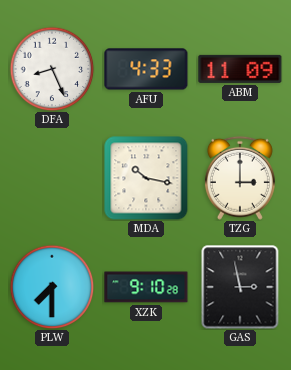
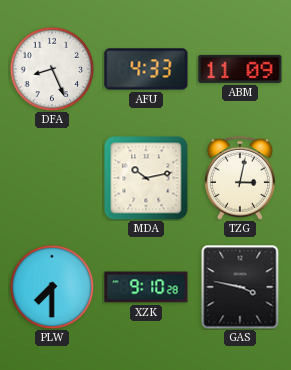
MDA: 10:17 -> 10:13 (146, 178)
TZG: 3:00 -> 3:02 (240, 178)
GAS: 2:58 -> 3:47 (240, 287)
